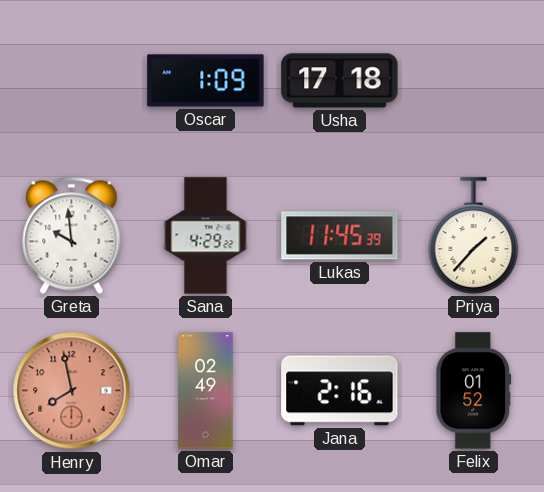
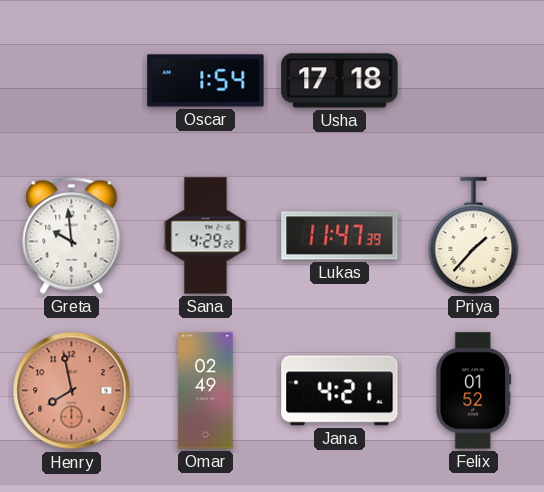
Oscar: 1:09 -> 1:54 (206, 81)
Lukas: 11:45 -> 11:47 (340, 236)
Jana: 2:16 -> 4:21 (340, 391)
